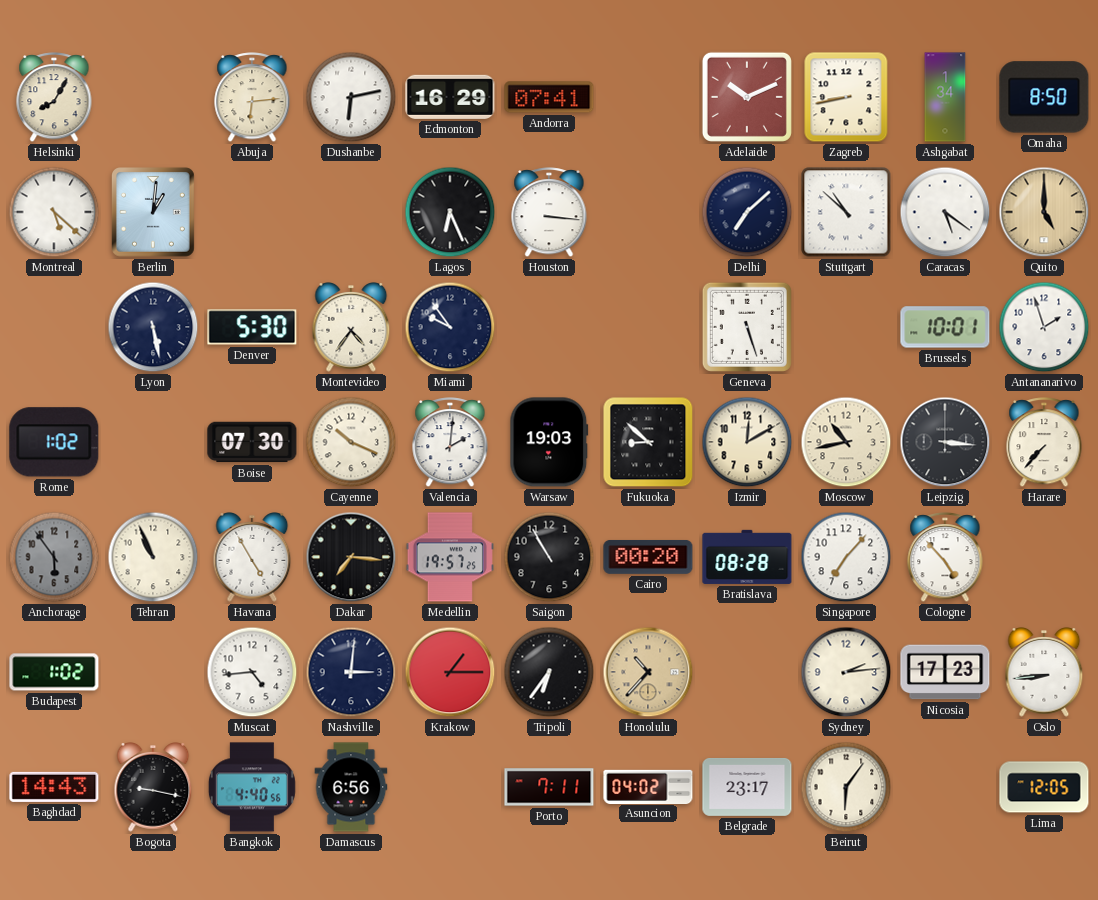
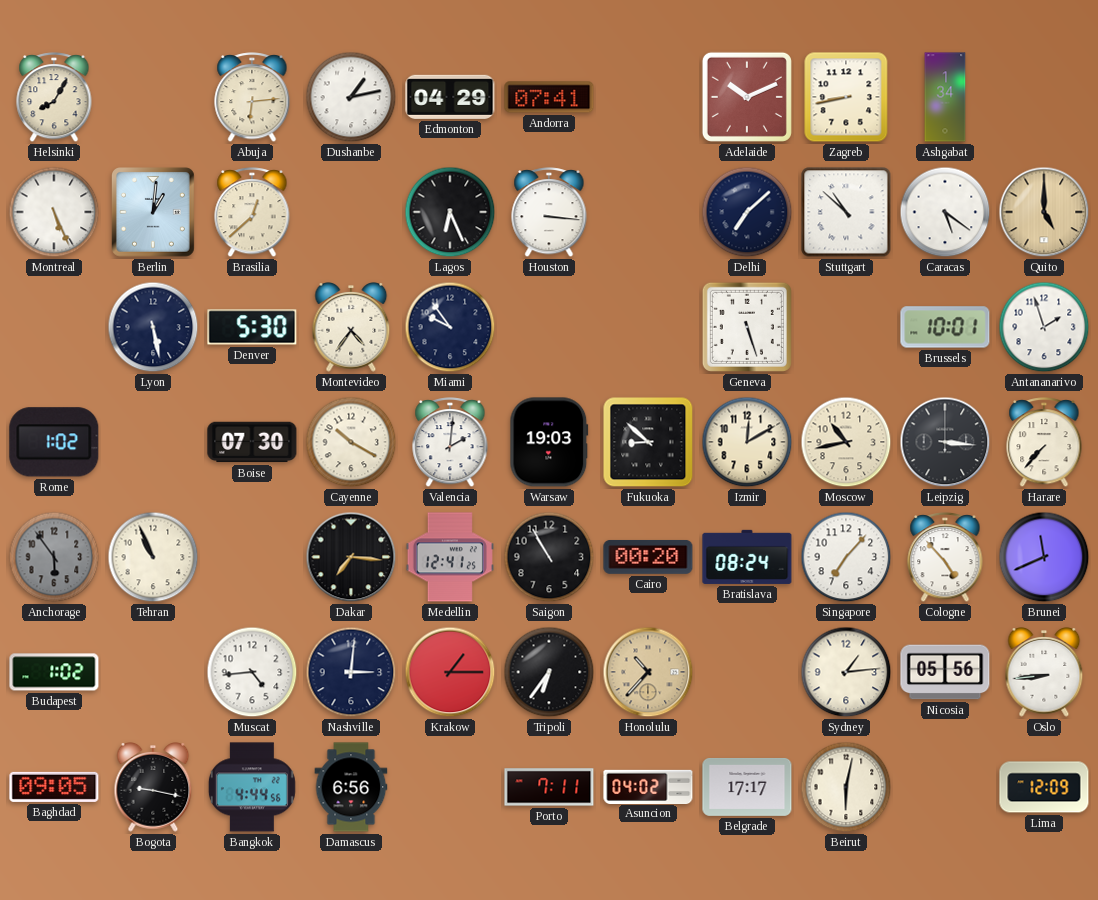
Dushanbe: 6:13 -> 1:13 (351, 97)
Edmonton: 16:29 -> 04:29 (450, 97)
Omaha: 8:50 -> none (1044, 97)
Montreal: 5:22 -> 5:26 (54, 212)
Brasilia: none -> 12:38 (252, 213)
Cayenne: 10:19 -> 10:20 (351, 442)
Havana: 4:55 -> none (252, 558)
Medellin: 19:57 -> 12:41 (450, 557)
Bratislava: 08:28 -> 08:24 (747, 557)
Brunei: none -> 11:41 (1044, 557)
Sydney: 2:14 -> 1:14 (846, 672)
Nicosia: 17:23 -> 05:56 (945, 672)
Baghdad: 14:43 -> 09:05 (54, 787)
Bangkok: 4:40 -> 4:44 (252, 787)
Belgrade: 23:17 -> 17:17 (747, 787)
Beirut: 6:06 -> 6:02 (846, 787)
Lima: 12:05 -> 12:09 (1044, 787)
